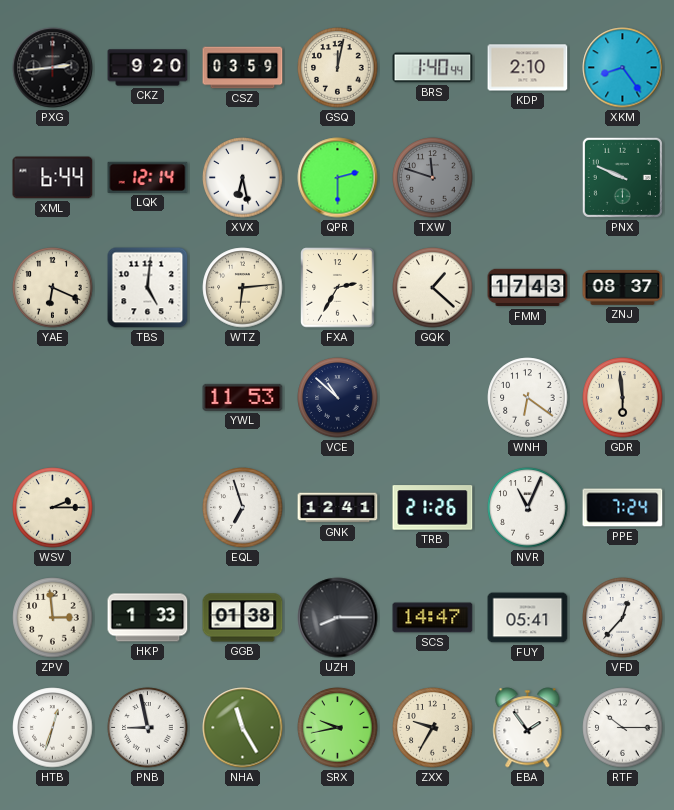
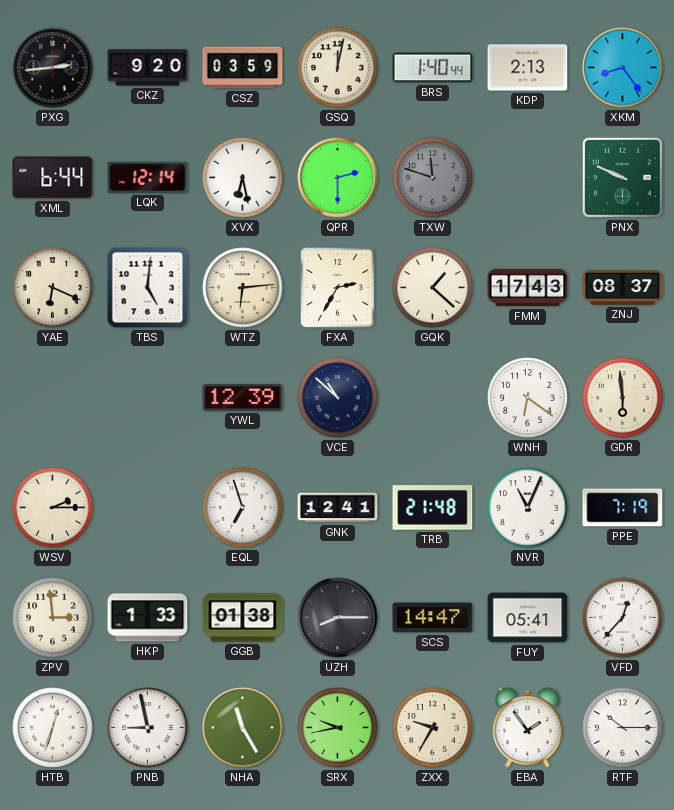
KDP: 2:10 -> 2:13 (528, 68)
YWL: 11:53 -> 12:39 (243, 397)
TRB: 21:26 -> 21:48 (433, 508)
PPE: 7:24 -> 7:19 (623, 508)
